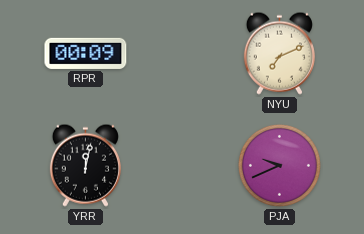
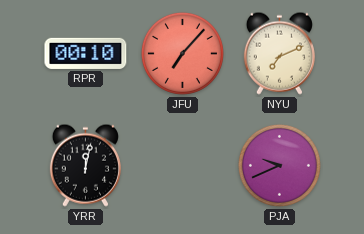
RPR: 00:09 -> 00:10 (86, 53)
JFU: none -> 7:07 (182, 53)
